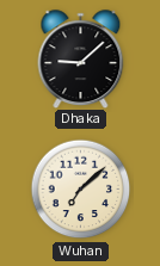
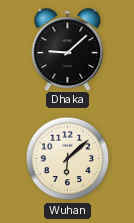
Wuhan: 7:08 -> 6:08 (68, 159)
